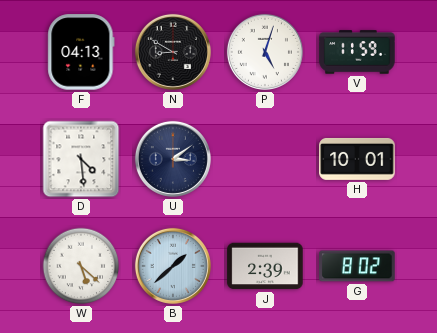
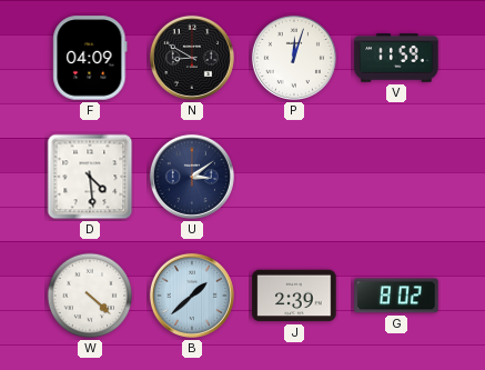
F: 04:13 -> 04:09 (90, 58)
P: 5:03 -> 12:03 (294, 58)
H: 10:01 -> none (357, 159)
W: 5:22 -> 4:22 (90, 296)
